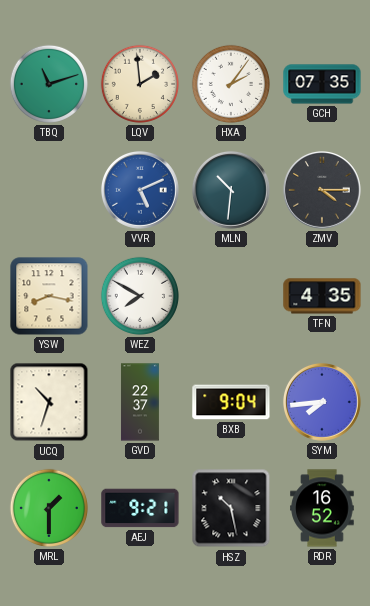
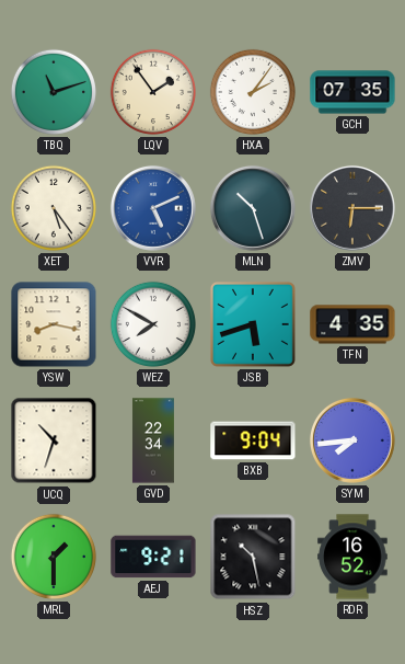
LQV: 1:59 -> 1:54 (153, 92)
XET: none -> 5:24 (54, 208)
MLN: 10:31 -> 10:27 (253, 208)
ZMV: 4:15 -> 6:15 (352, 208)
JSB: none -> 5:42 (253, 324)
GVD: 22:37 -> 22:34 (153, 440)
